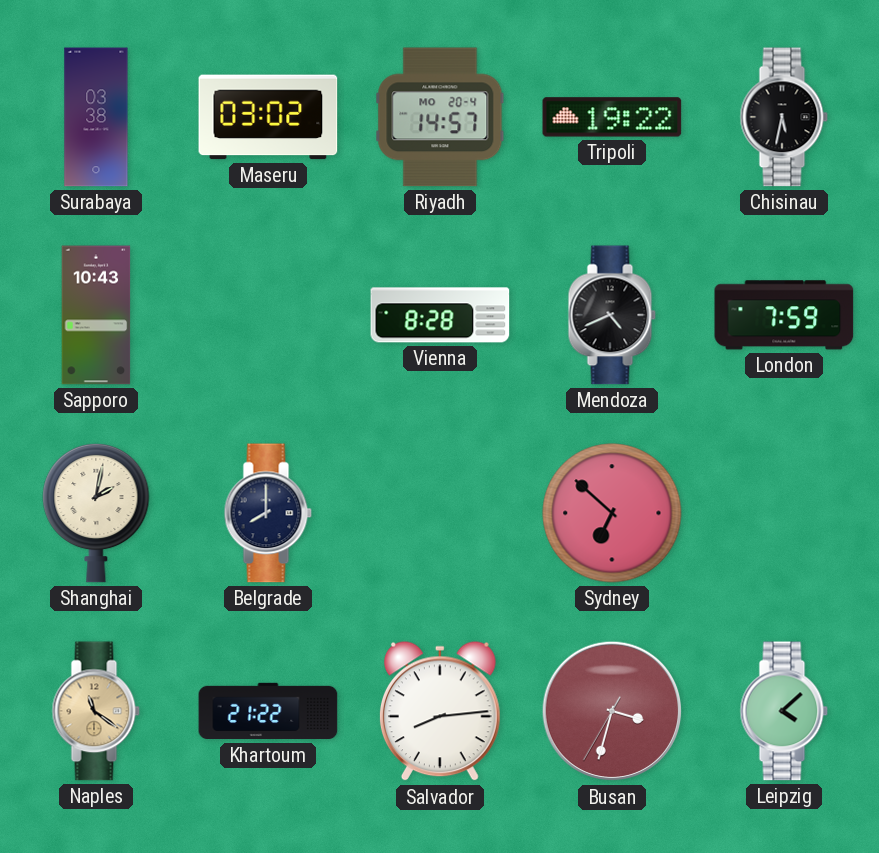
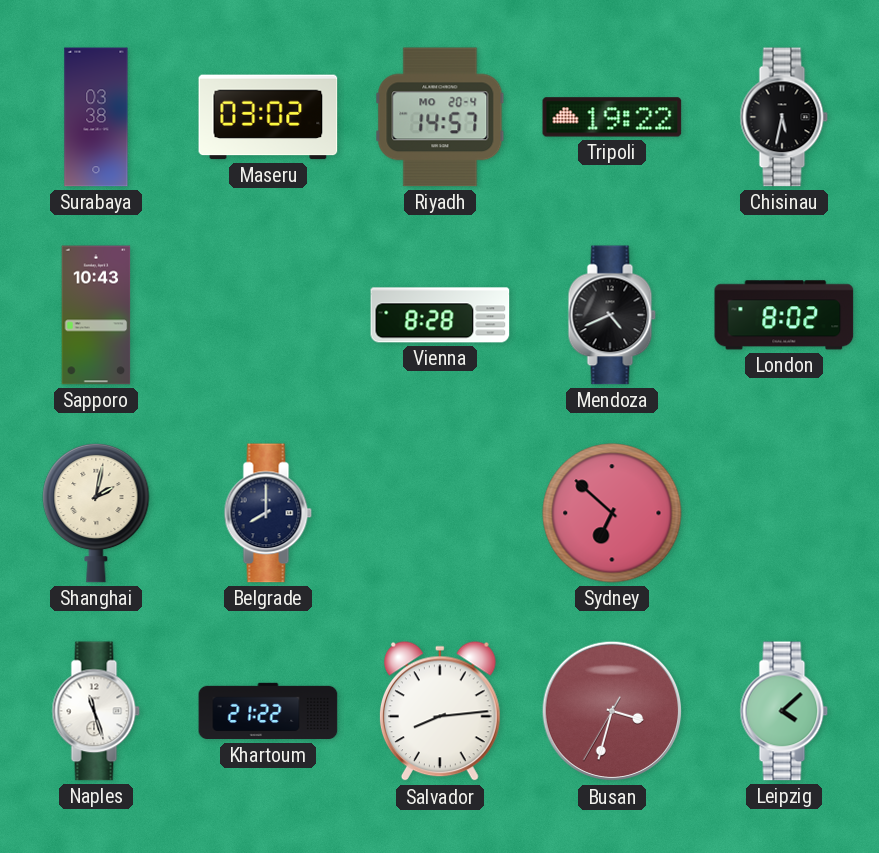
London: 7:59 -> 8:02 (784, 315)
Naples: 11:21 -> 11:27 (96, 711)
Naples dial: champagne -> white (96, 711)
